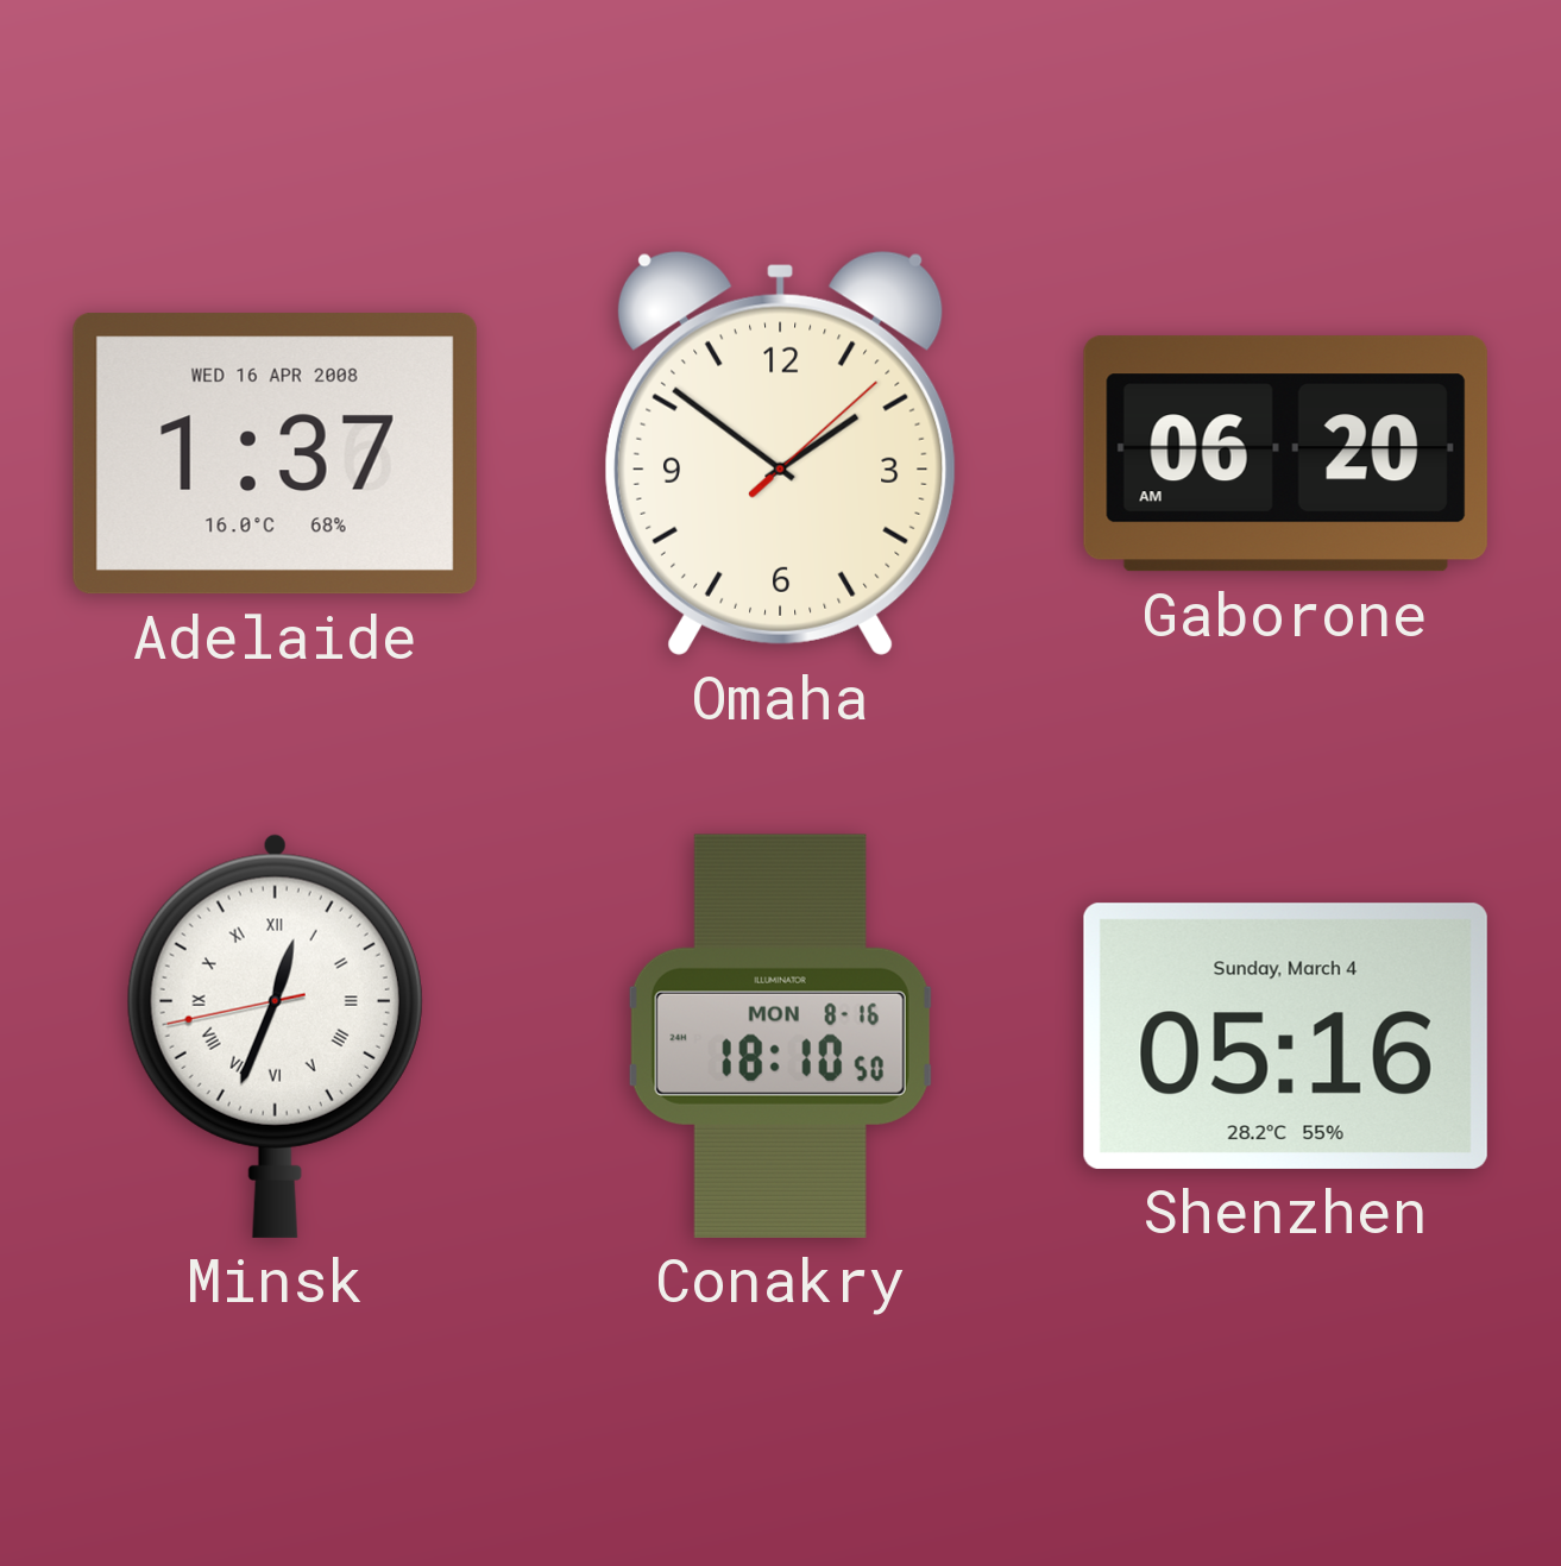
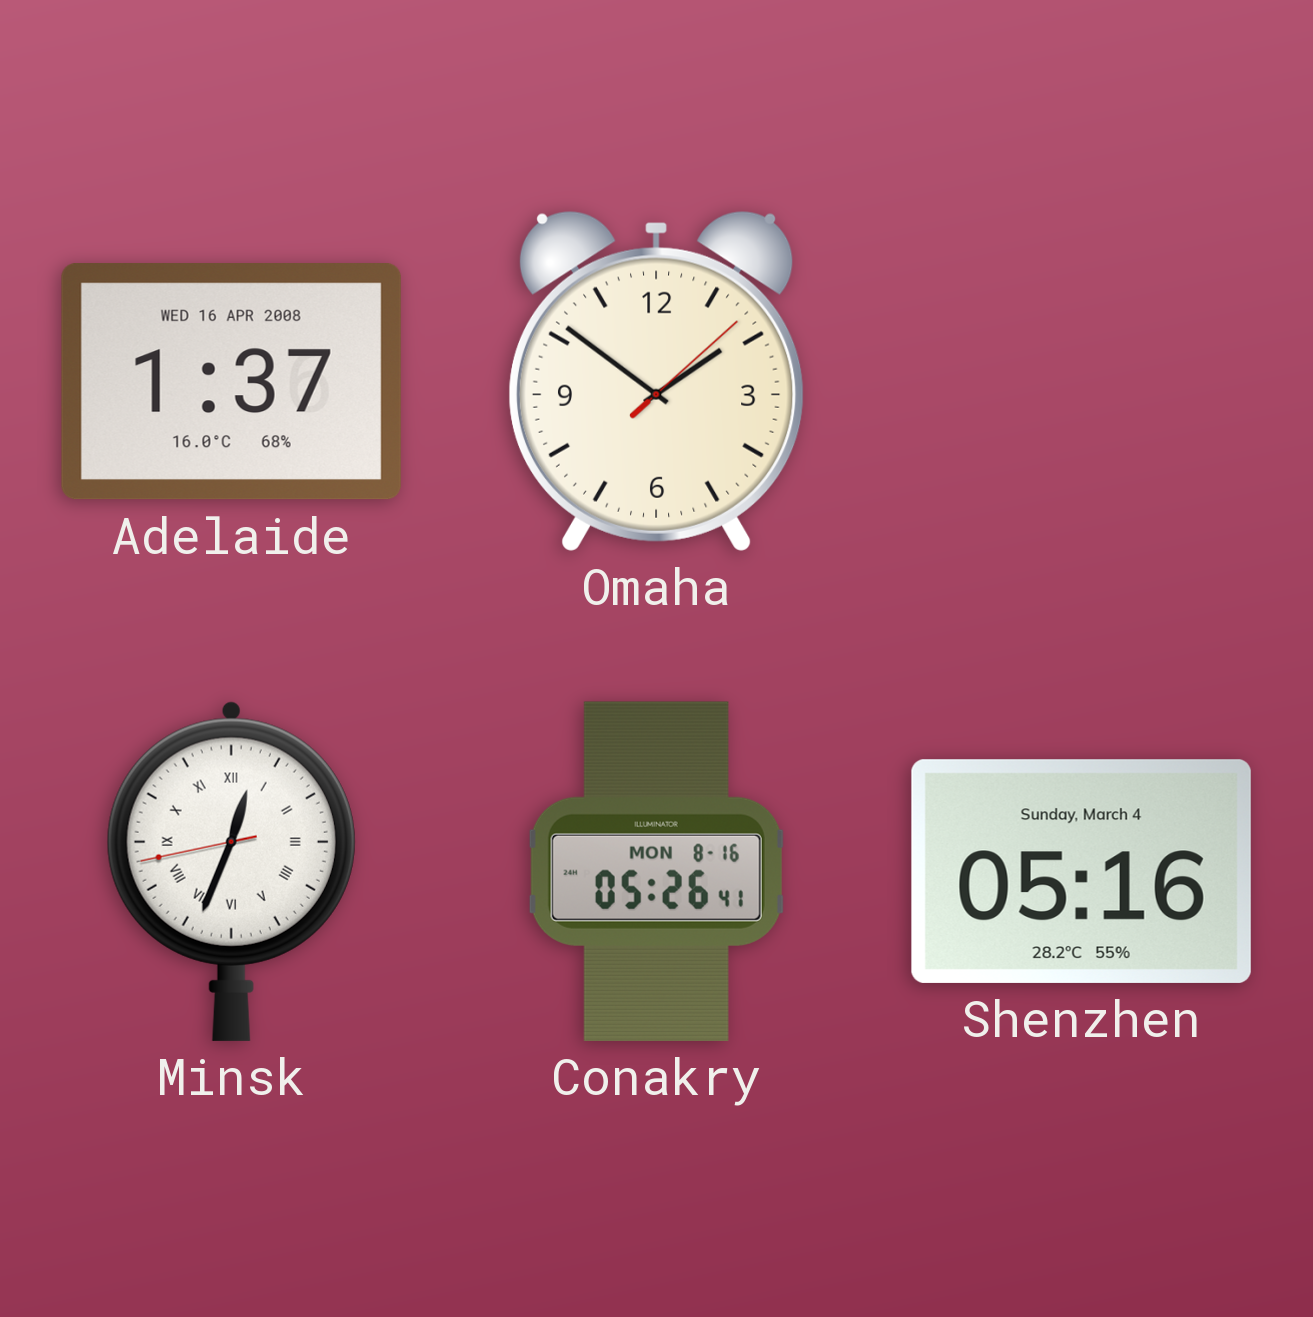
Gaborone: 06:20 -> none (1285, 454)
Conakry: 18:10 -> 05:26 (656, 871)
